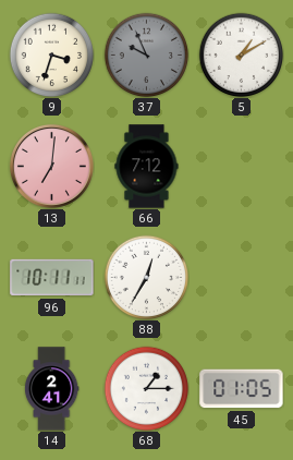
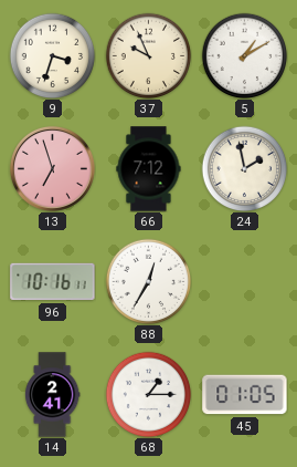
37 dial: grey -> cream (148, 55)
13: 7:01 -> 6:57 (52, 168)
24: none -> 1:58 (244, 168)
96: 10:11 -> 10:16 (53, 282)
